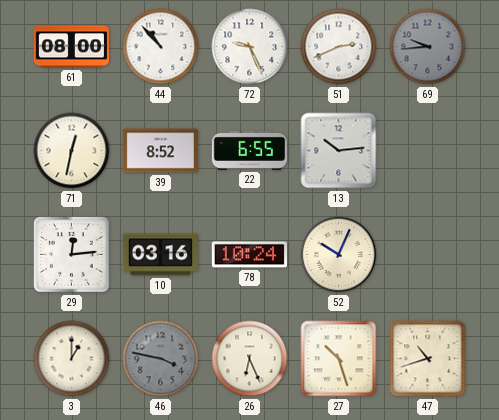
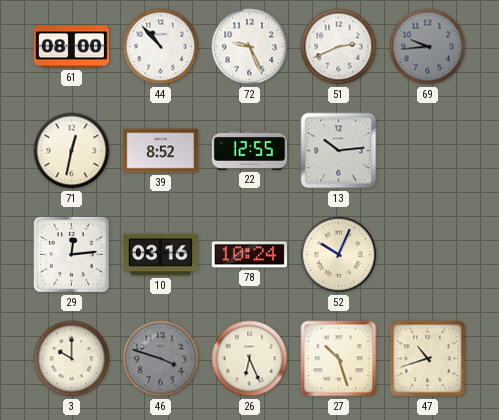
22: 6:55 -> 12:55 (249, 150)
3: 1:00 -> 10:00 (72, 359)
46: 3:47 -> 3:48 (161, 359)
